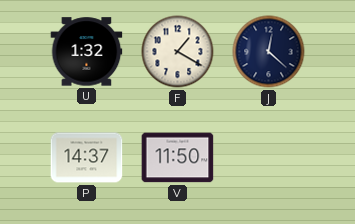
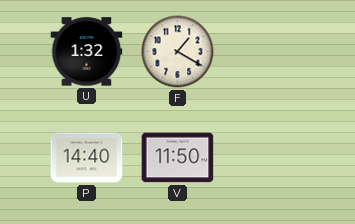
J: 12:22 -> none (269, 52)
P: 14:37 -> 14:40 (87, 158)
